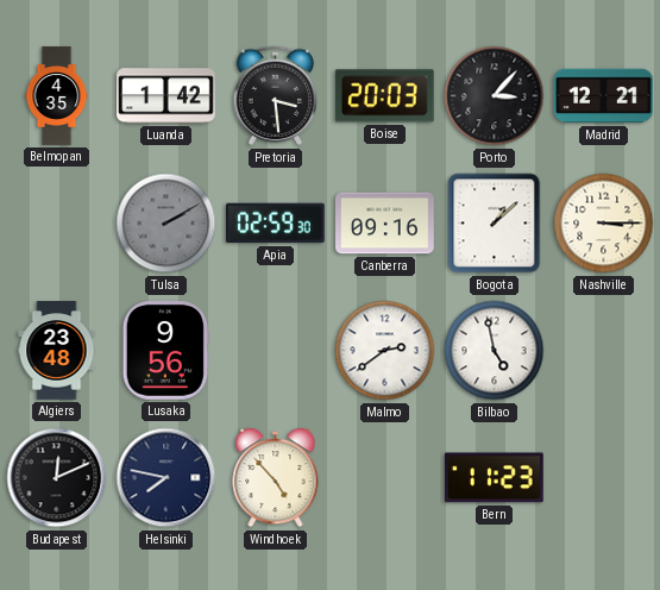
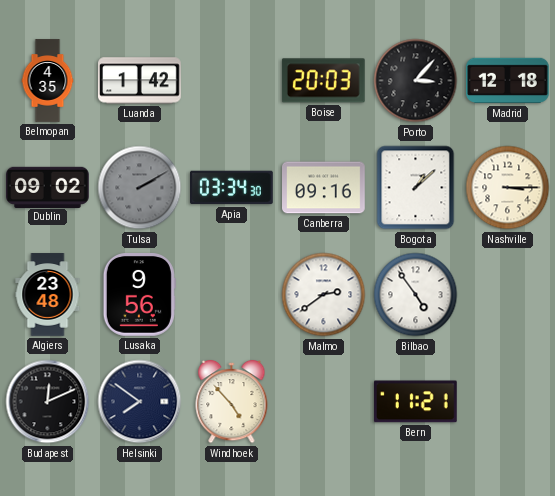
Pretoria: 3:29 -> none (276, 96)
Madrid: 12:21 -> 12:18 (508, 81)
Dublin: none -> 09:02 (48, 187)
Apia: 02:59 -> 03:34 (232, 188)
Bilbao: 4:58 -> 4:54 (416, 295)
Helsinki: 7:47 -> 7:51 (140, 402)
Bern: 11:23 -> 11:21 (415, 402)
